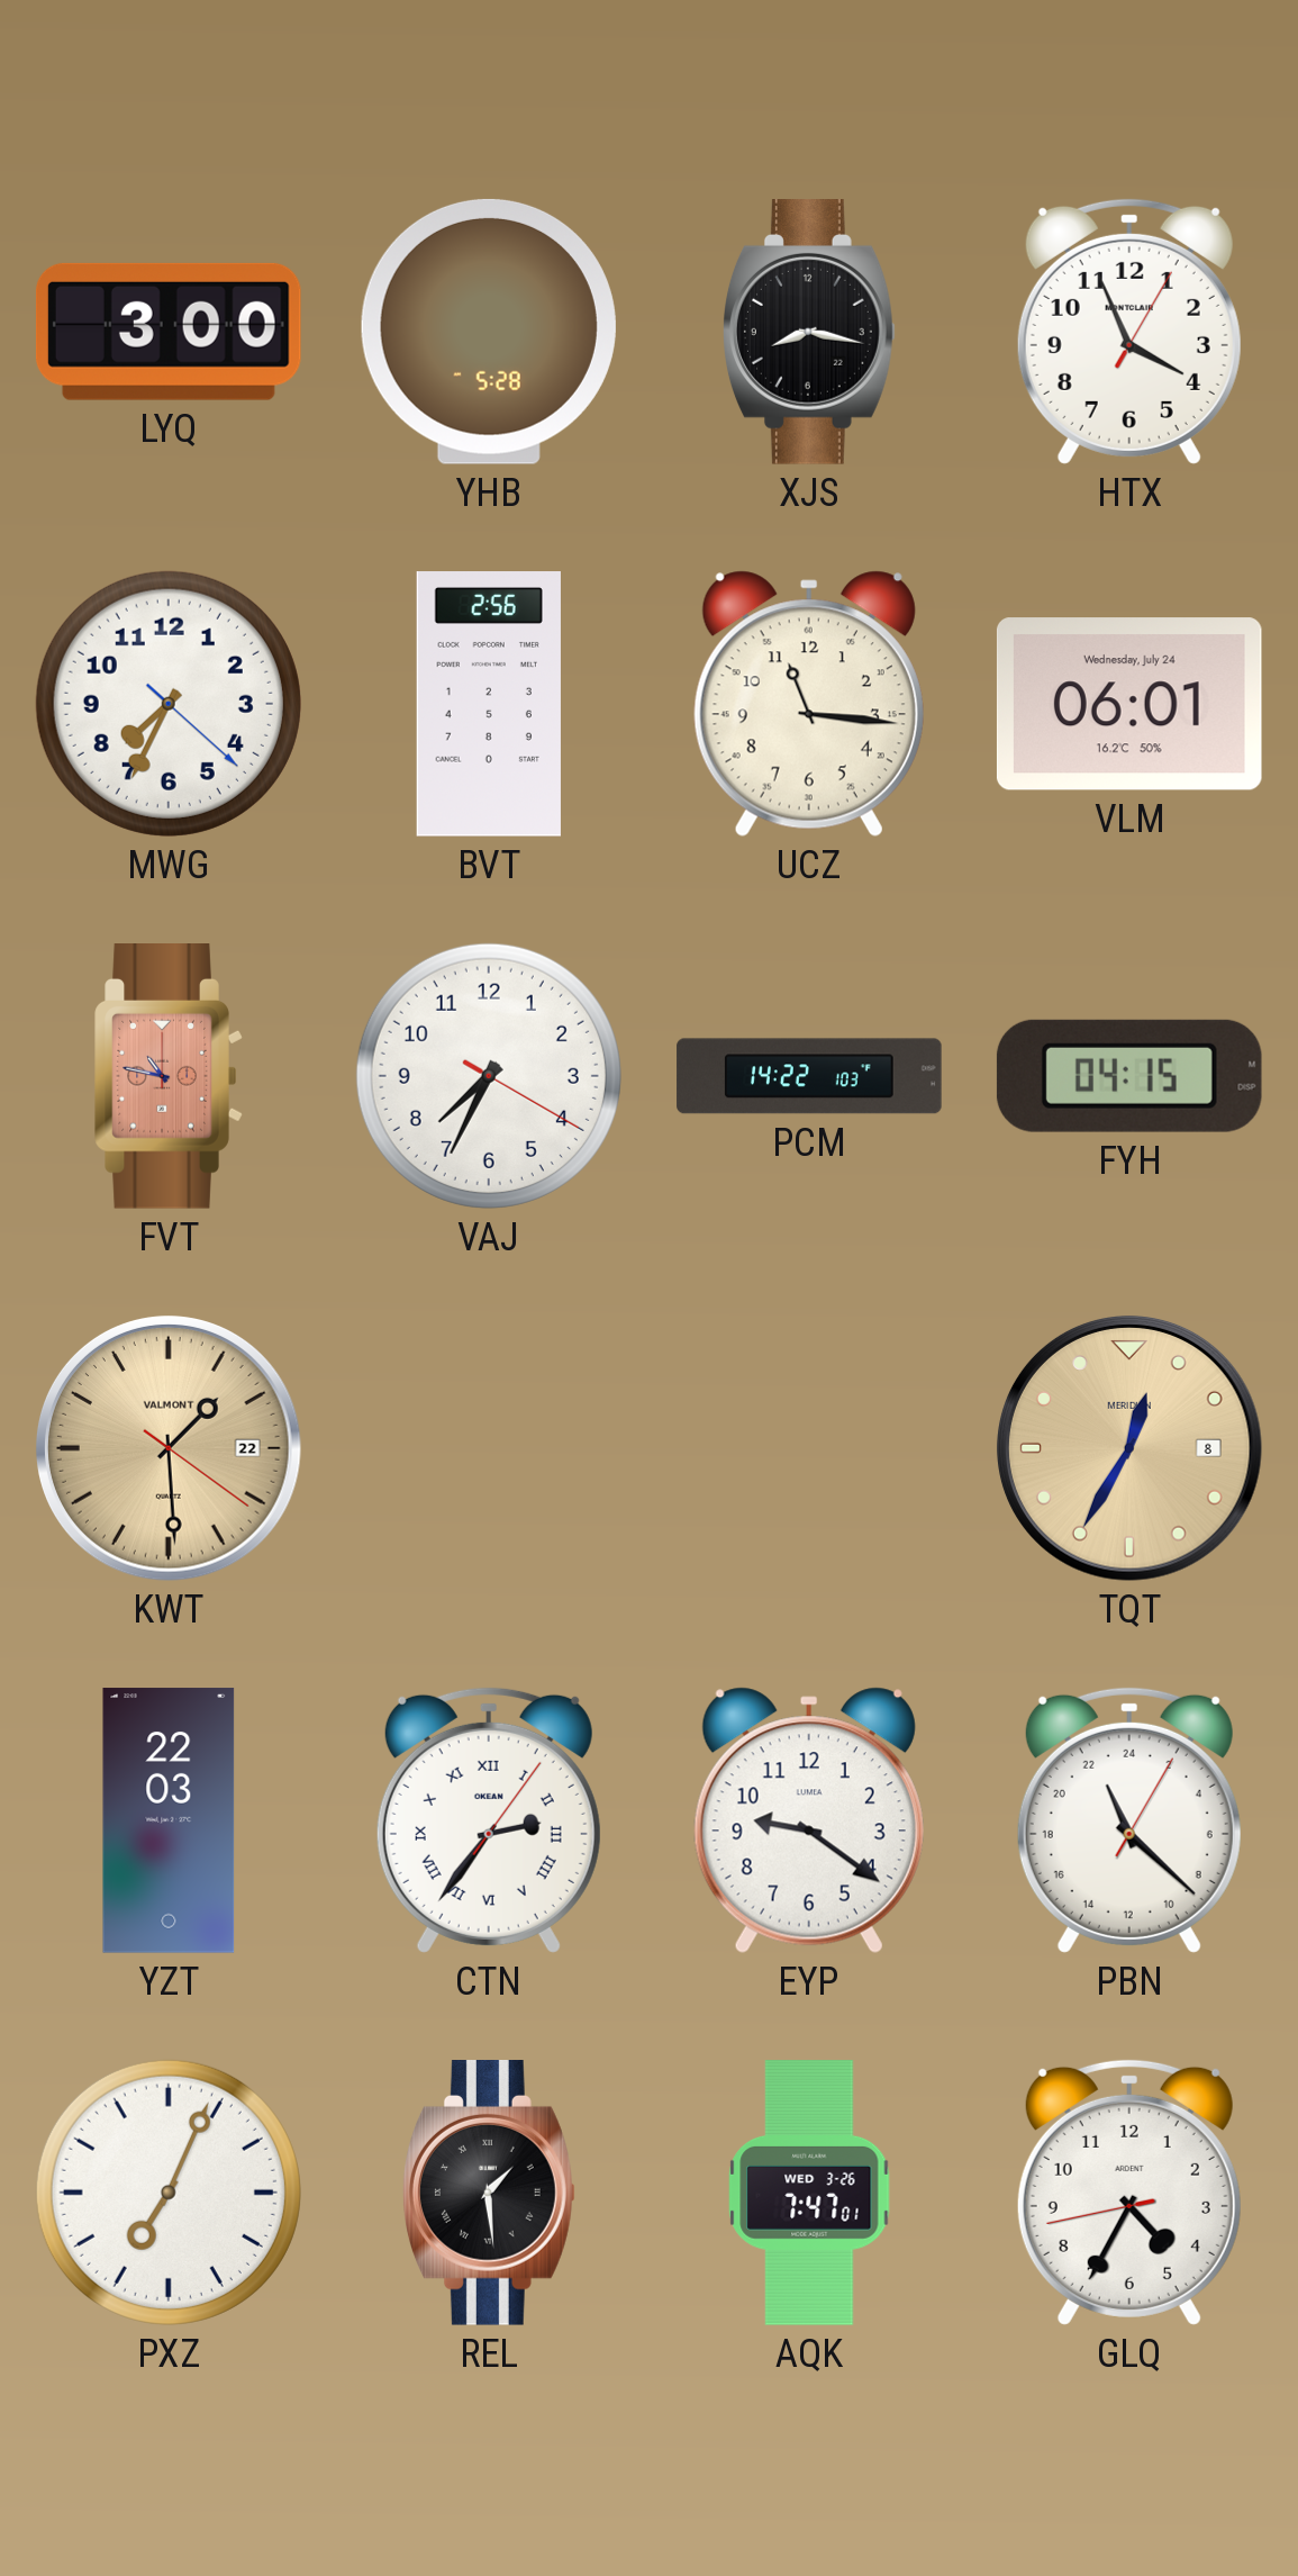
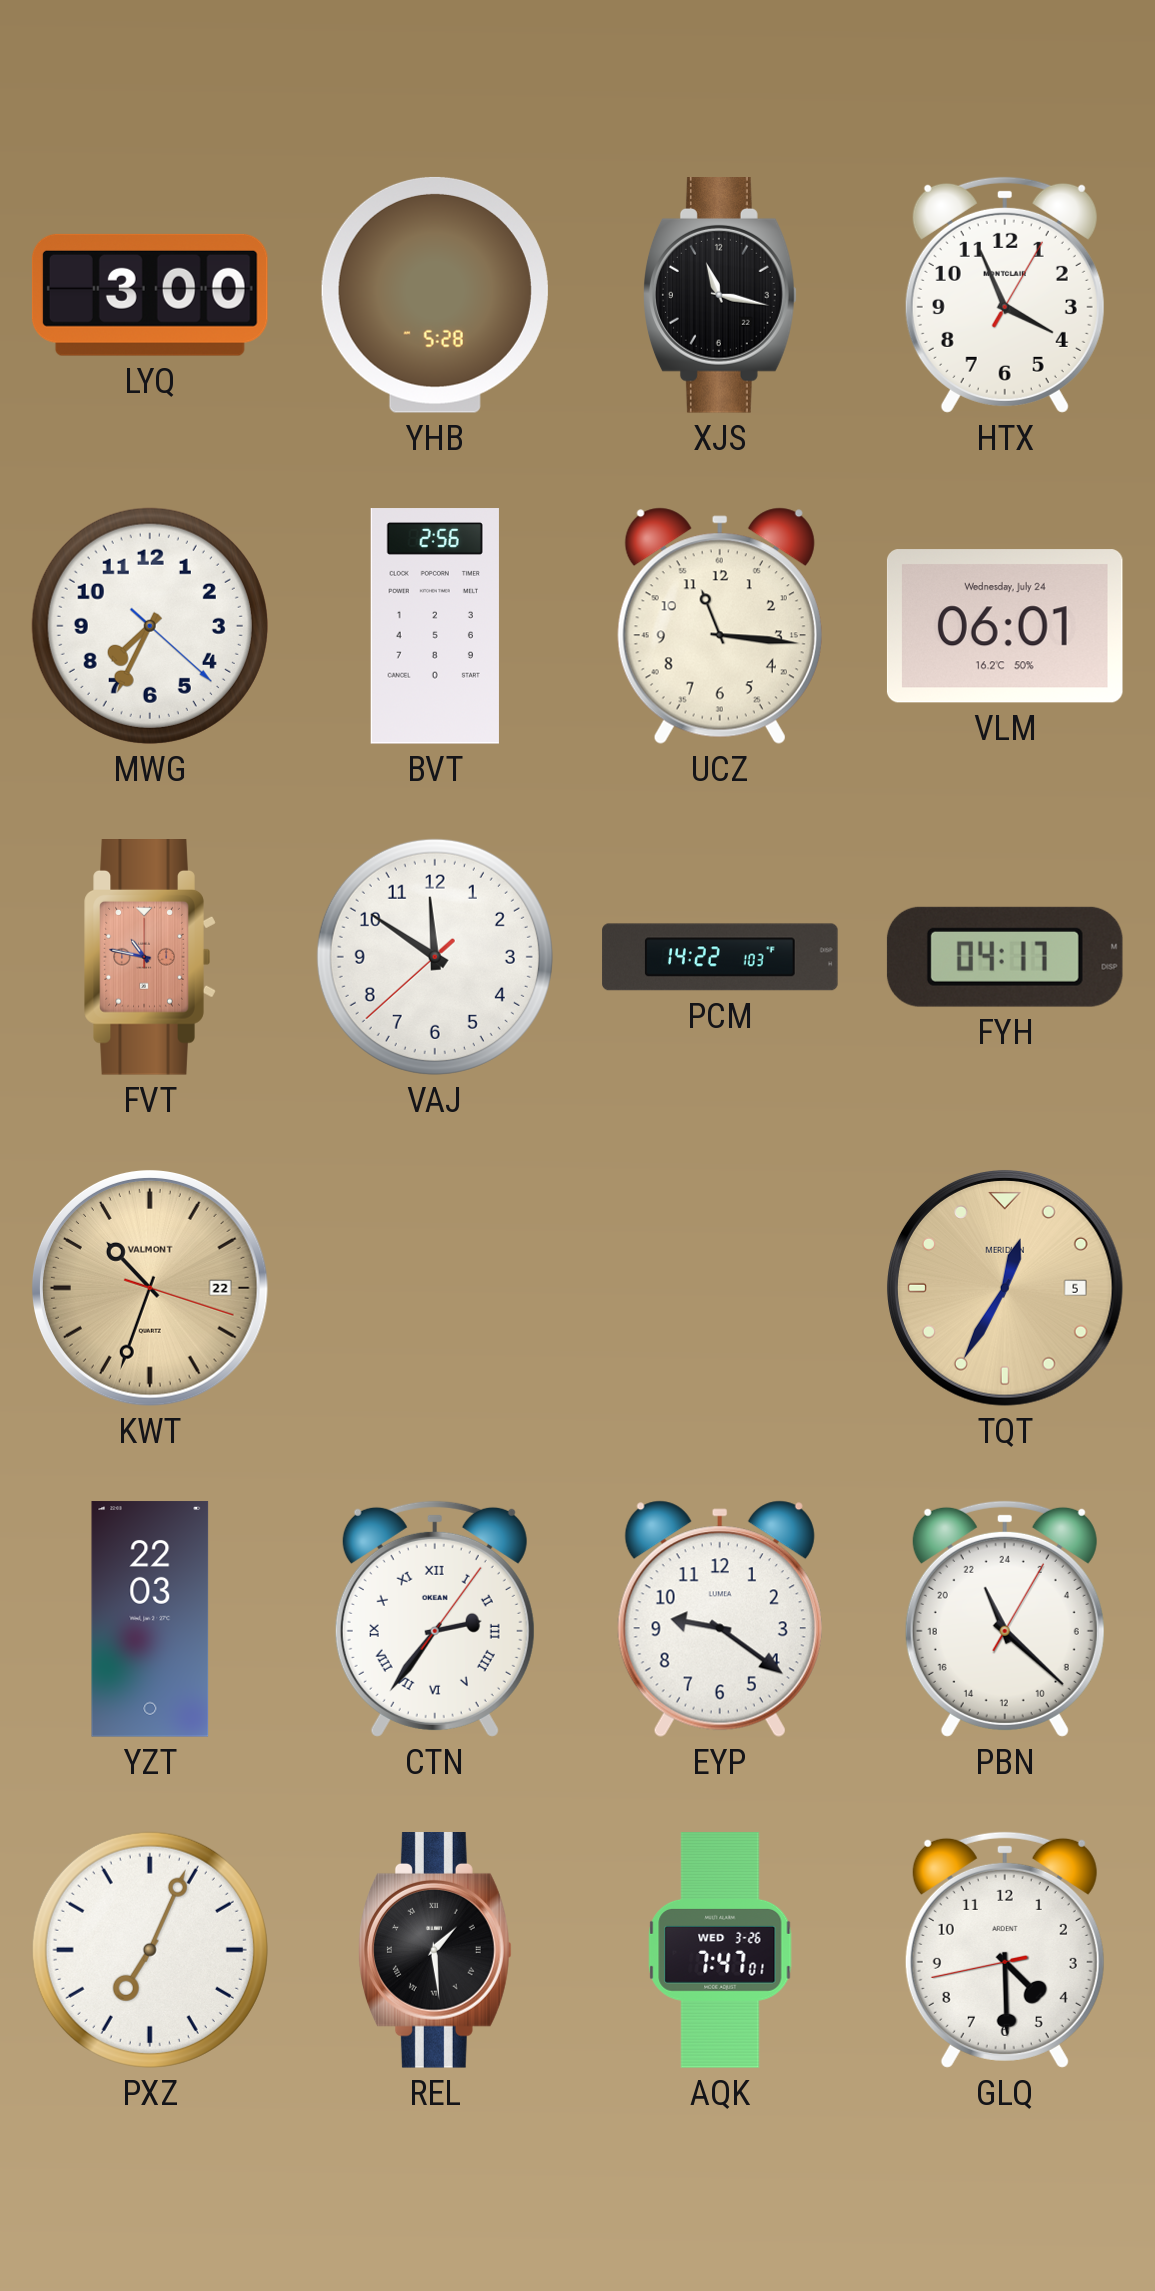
XJS: 8:17 -> 11:17 (721, 296)
VAJ: 7:34 -> 11:50 (435, 957)
FYH: 04:15 -> 04:17 (1005, 957)
KWT: 1:29 -> 10:33 (150, 1288)
TQT date: 8 -> 5 (1005, 1288)
GLQ: 4:34 -> 4:29 (1005, 1950)
